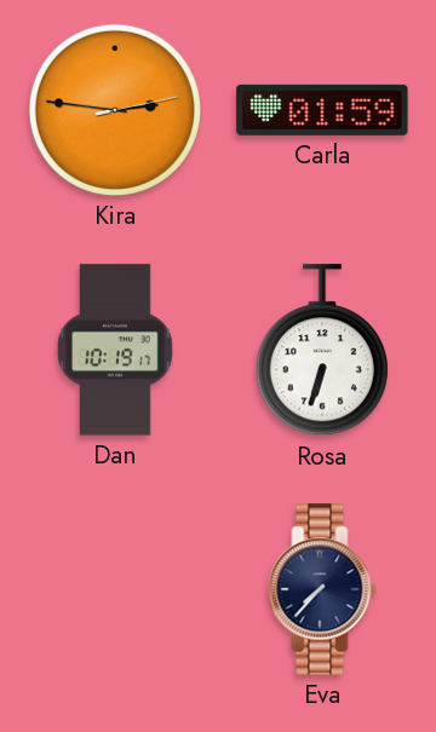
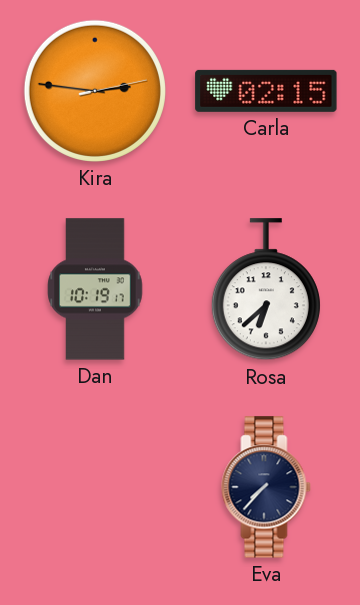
Carla: 01:59 -> 02:15 (266, 91)
Rosa: 6:33 -> 6:38 (266, 290)
